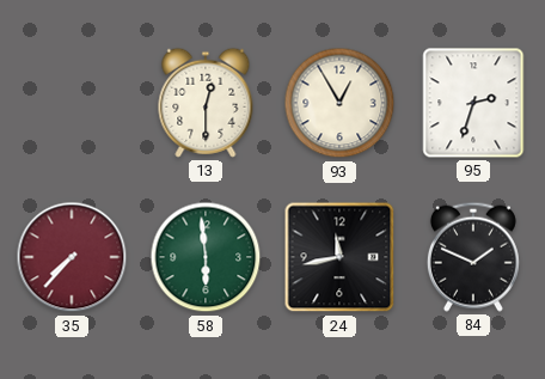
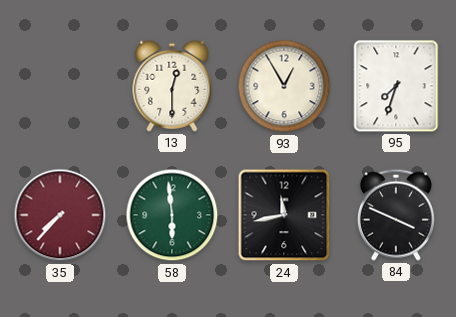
95: 2:33 -> 7:33 (396, 86)
84: 1:49 -> 3:49 (396, 215)
